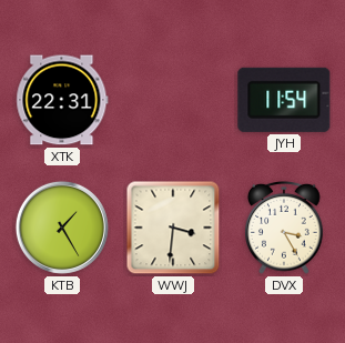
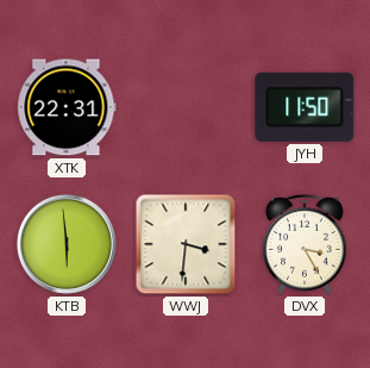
JYH: 11:54 -> 11:50 (305, 107)
KTB: 1:25 -> 5:59 (67, 244)
